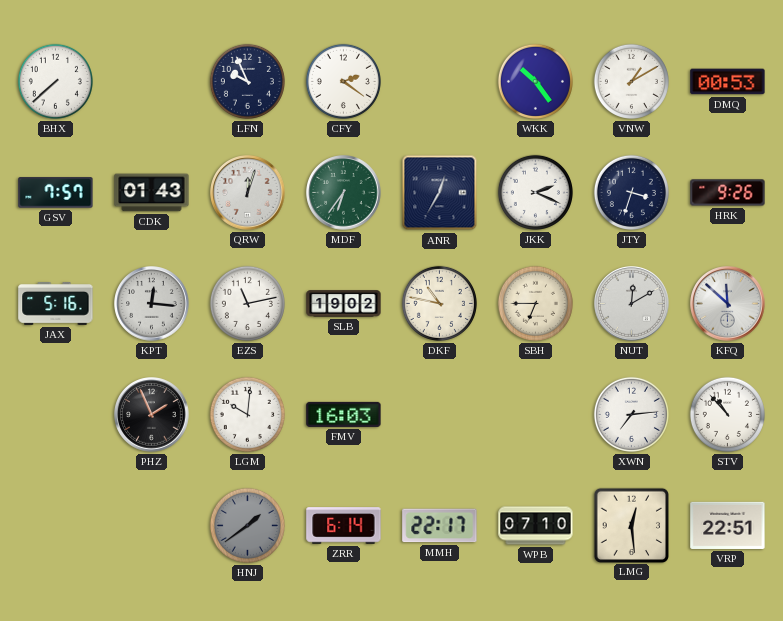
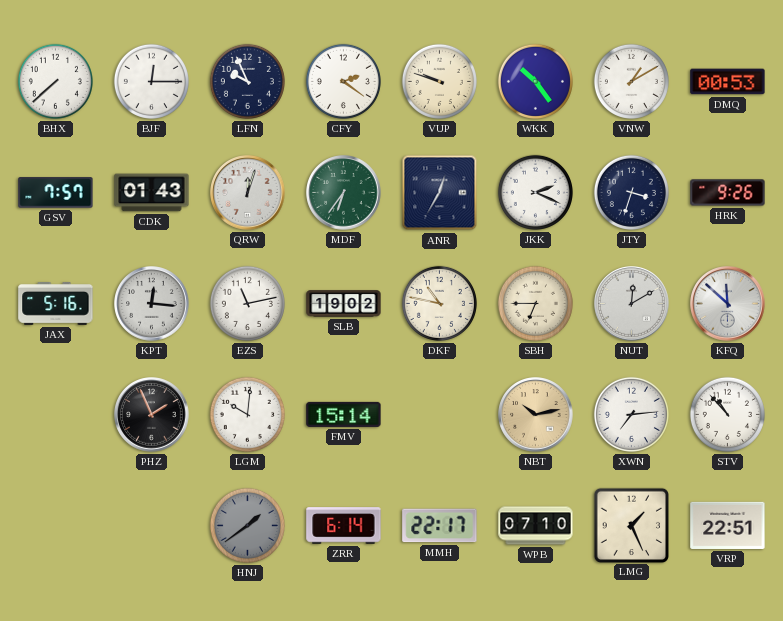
BJF: none -> 12:15 (151, 81)
VUP: none -> 9:48 (439, 81)
FMV: 16:03 -> 15:14 (344, 414)
NBT: none -> 10:13 (536, 415)
LMG: 12:29 -> 1:26 (631, 525)
